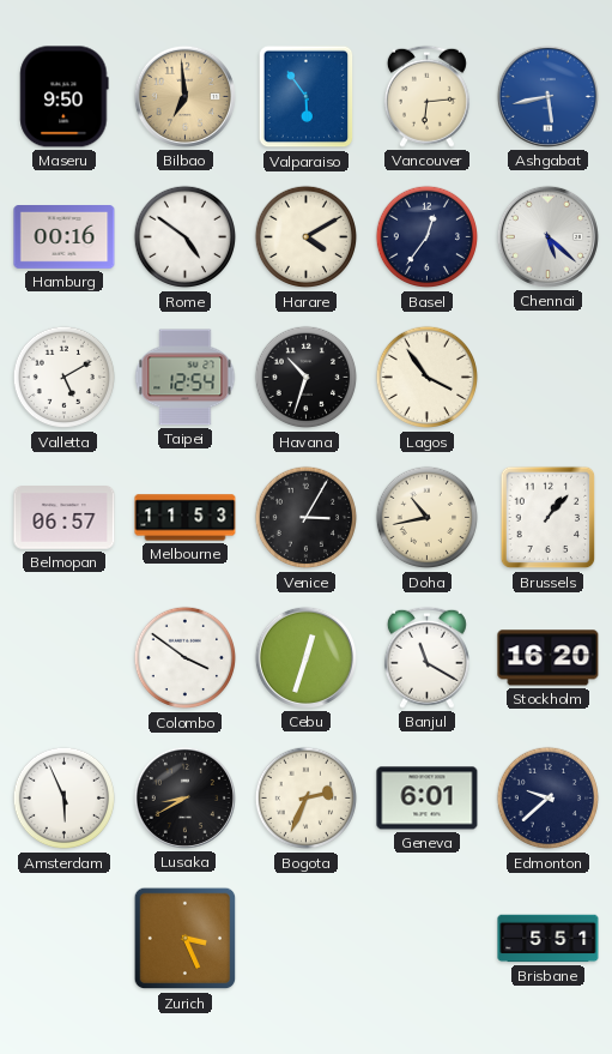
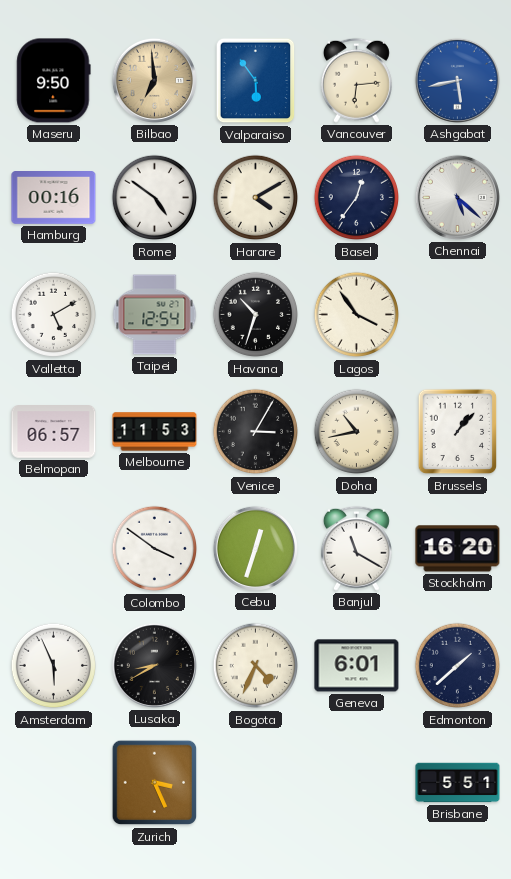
Bogota: 2:34 -> 4:34 (256, 666)
Edmonton: 9:38 -> 1:38 (458, 666)
